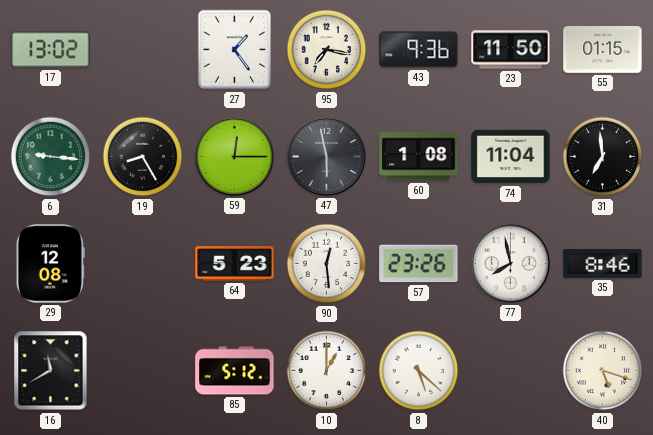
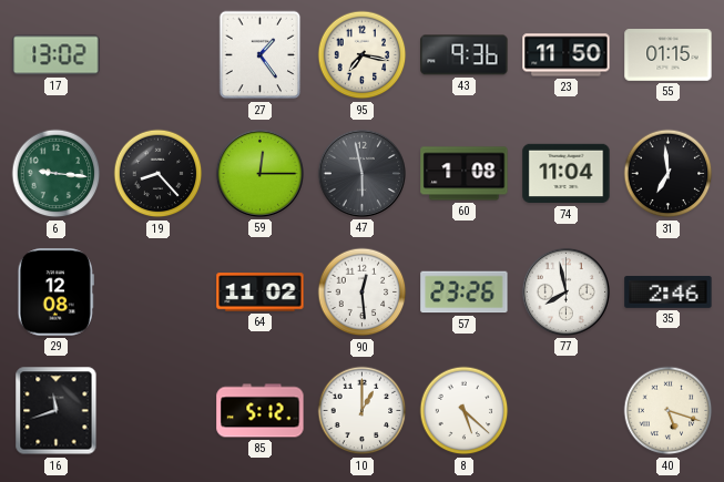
19: 8:25 -> 8:23 (159, 174)
64: 5:23 -> 11:02 (261, 293)
35: 8:46 -> 2:46 (669, 291)
16: 11:40 -> 11:42 (57, 411)
